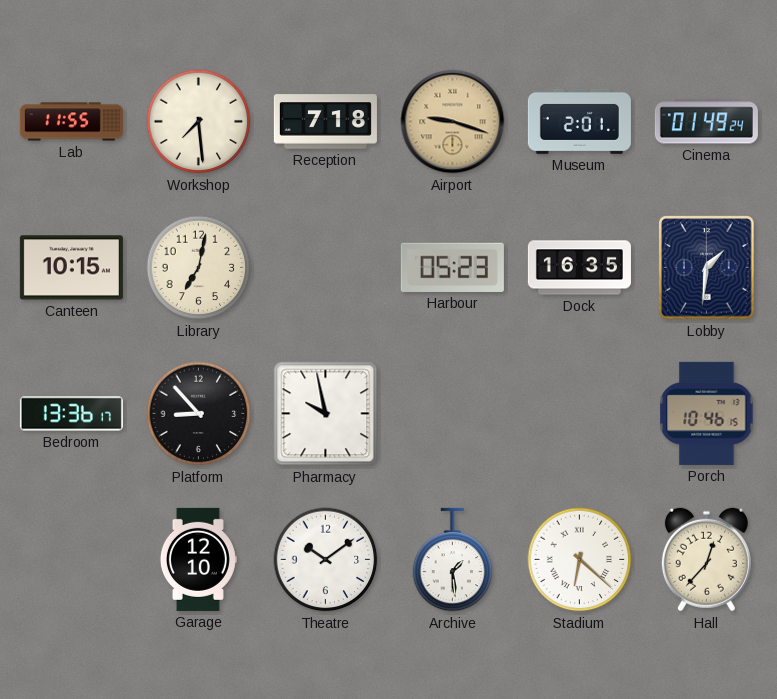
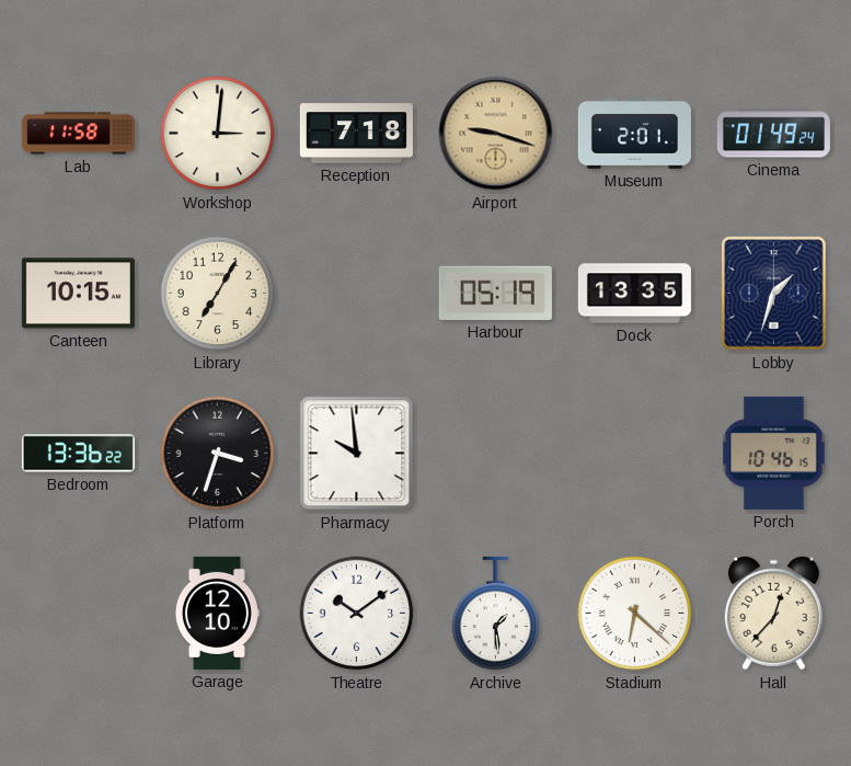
Lab: 11:55 -> 11:58 (78, 134)
Workshop: 7:29 -> 3:01 (218, 134)
Library: 7:02 -> 7:05 (218, 294)
Harbour: 05:23 -> 05:19 (495, 293)
Dock: 16:35 -> 13:35 (634, 294)
Lobby: 1:31 -> 1:33 (774, 294)
Bedroom: 13:36:17 -> 13:36:22 (78, 454)
Platform: 8:53 -> 3:33 (218, 454)
Pharmacy: 9:58 -> 9:59 (357, 454)
